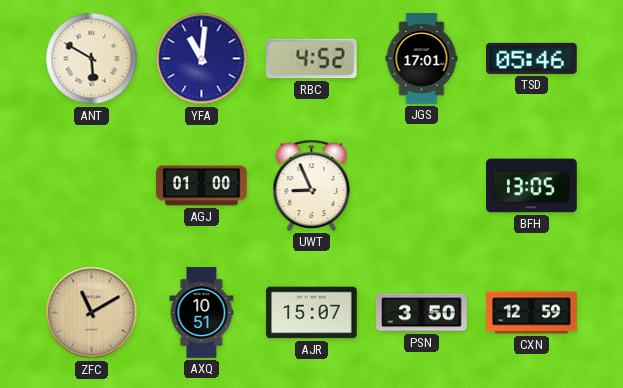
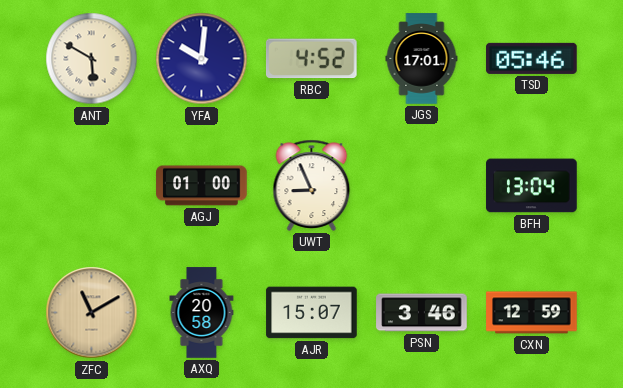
YFA: 11:01 -> 10:01 (202, 59)
BFH: 13:05 -> 13:04 (532, 186)
AXQ: 10:51 -> 20:58 (202, 313)
PSN: 3:50 -> 3:46 (422, 313)
